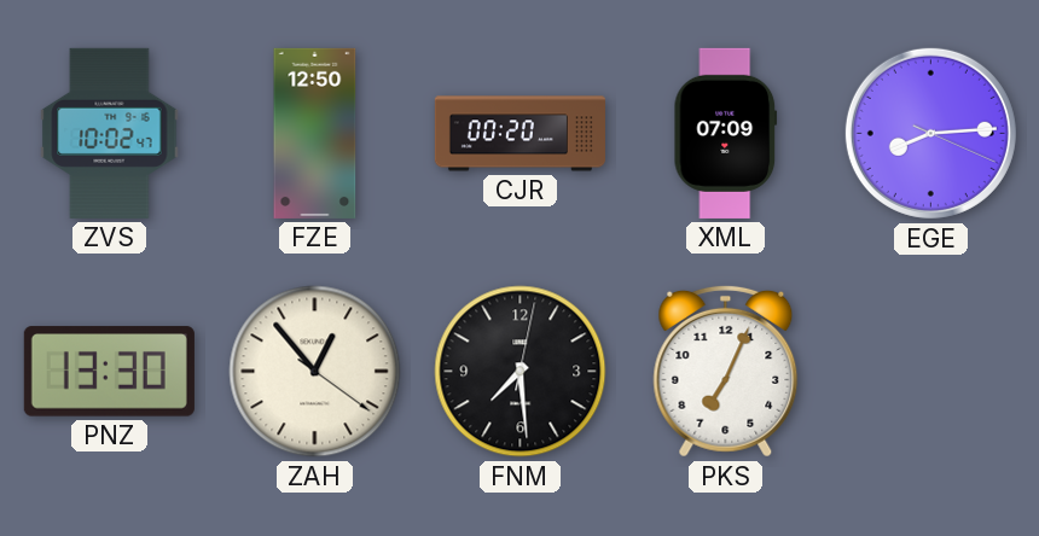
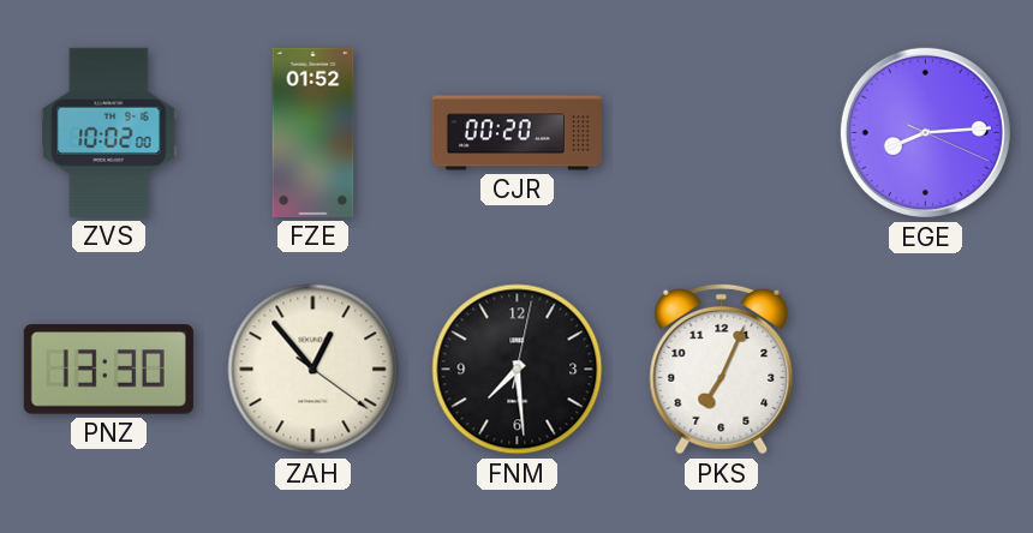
ZVS: 10:02:47 -> 10:02:00 (109, 132)
FZE: 12:50 -> 01:52 (314, 132)
XML: 07:09 -> none (726, 133)
